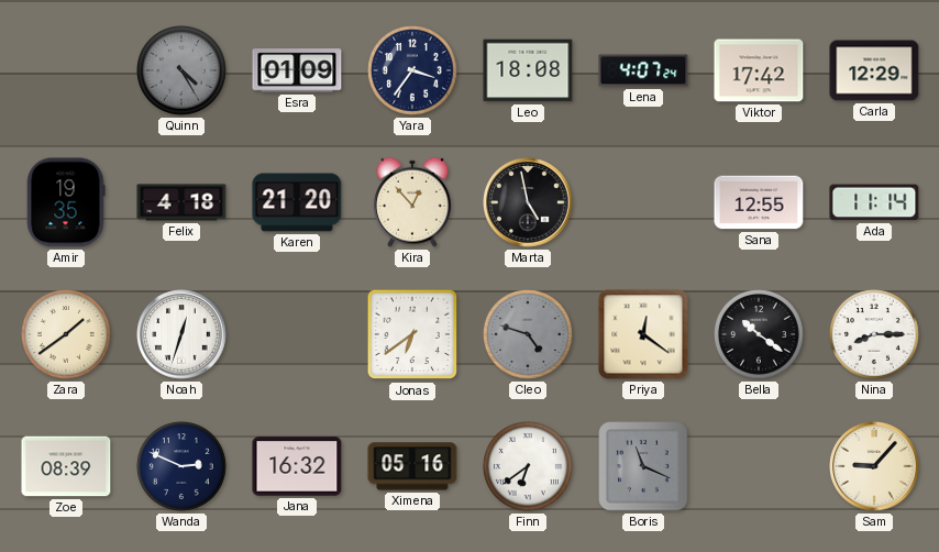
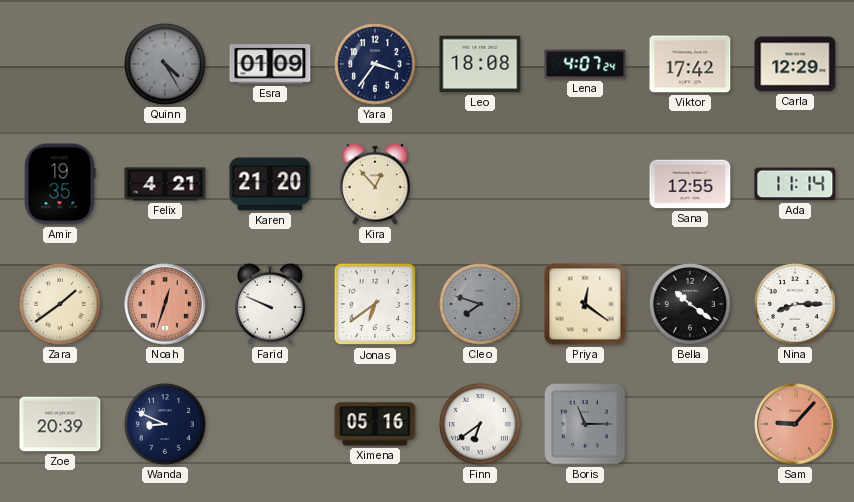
Felix: 4:18 -> 4:21 (165, 184)
Marta: 4:58 -> none (528, 202)
Noah dial: white -> salmon (165, 304)
Farid: none -> 9:49 (270, 304)
Cleo: 4:48 -> 7:48 (481, 305)
Zoe: 08:39 -> 20:39 (60, 424)
Wanda: 2:49 -> 8:49 (166, 425)
Jana: 16:32 -> none (297, 466)
Boris: 11:19 -> 11:15 (585, 424)
Sam dial: cream -> salmon (795, 424)
